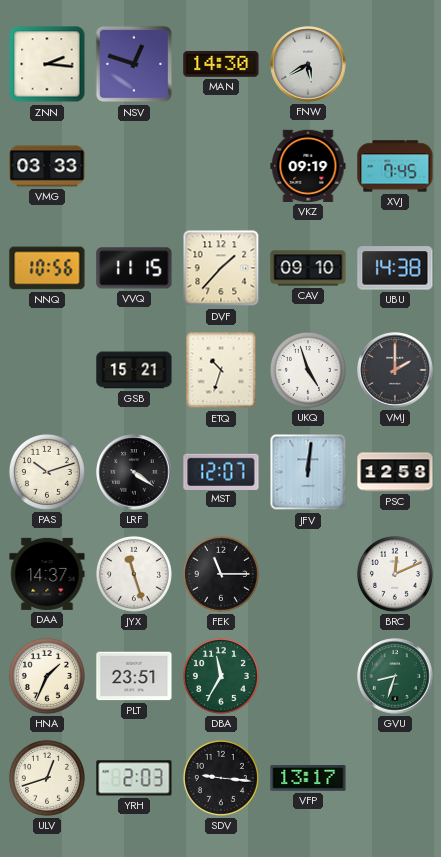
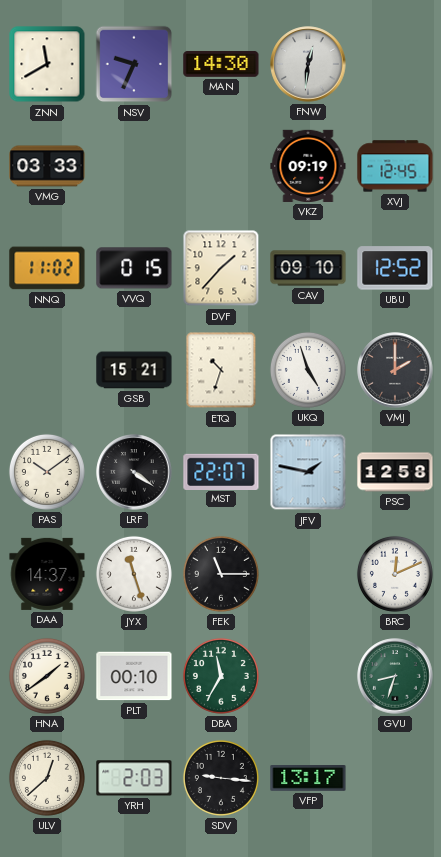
ZNN: 2:16 -> 11:40 (47, 64)
NSV: 12:48 -> 9:34 (134, 64)
FNW: 5:40 -> 12:31 (308, 64)
XVJ: 7:45 -> 12:45 (395, 166)
NNQ: 10:56 -> 11:02 (47, 268)
VVQ: 11:15 -> 0:15 (134, 268)
UBU: 14:38 -> 12:52 (395, 268)
PAS: 10:12 -> 10:09 (47, 472)
MST: 12:07 -> 22:07 (221, 471)
JFV: 12:01 -> 1:47 (308, 472)
HNA: 1:34 -> 1:39 (47, 676)
PLT: 23:51 -> 00:10 (134, 676)
ULV: 12:42 -> 12:38 (47, 778)
